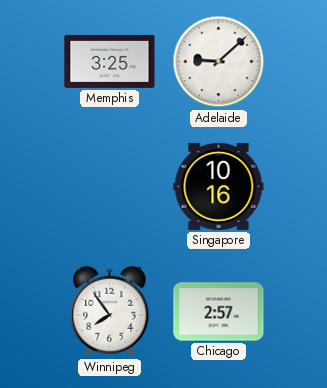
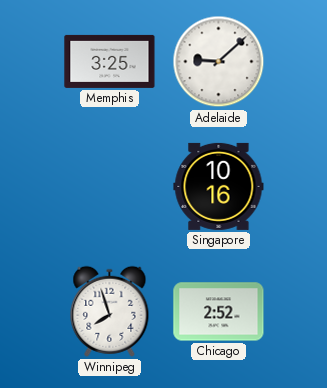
Winnipeg: 7:54 -> 7:57 (110, 311)
Chicago: 2:57 -> 2:52 (219, 312)
